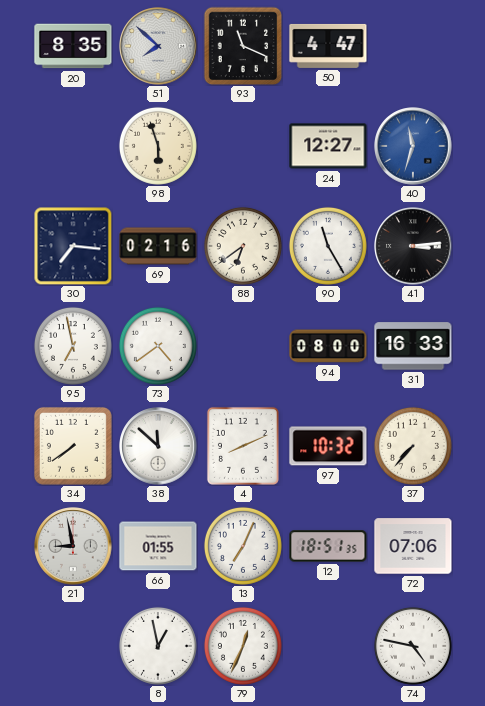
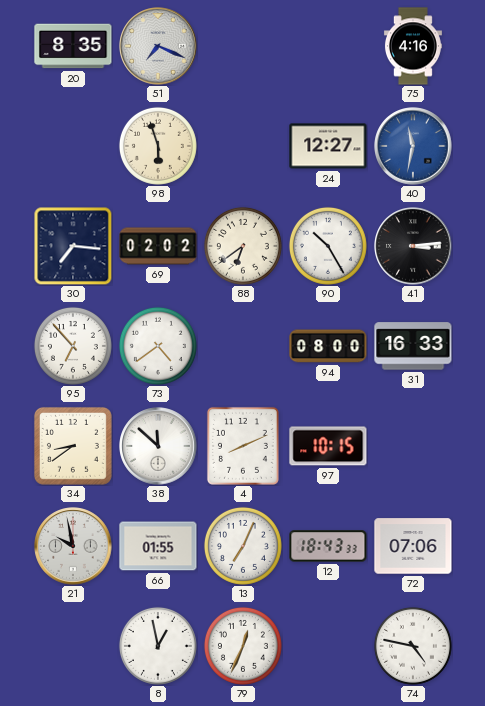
51: 7:52 -> 7:19 (158, 46)
93: 11:19 -> none (243, 46)
50: 4:47 -> none (328, 46)
75: none -> 4:16 (413, 46)
40: 11:33 -> 11:32 (413, 146)
69: 02:16 -> 02:02 (158, 246)
90: 11:25 -> 10:25 (328, 246)
95: 6:58 -> 6:53 (73, 346)
34: 7:39 -> 8:39 (73, 446)
97: 10:32 -> 10:15 (328, 446)
37: 7:37 -> none (413, 446)
21: 8:58 -> 9:58 (73, 546)
12: 18:51 -> 18:43 (328, 546)
